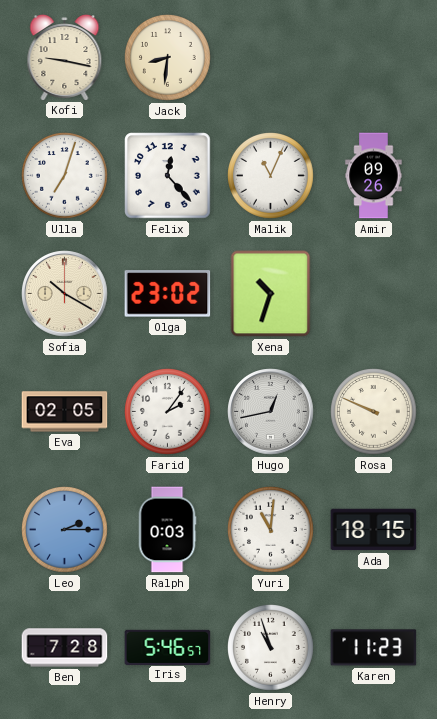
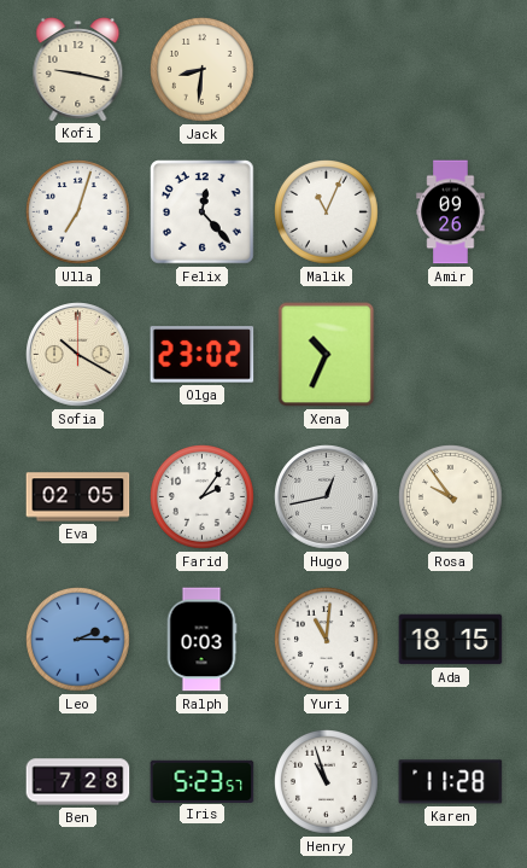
Xena: 10:33 -> 10:34 (327, 355)
Rosa: 9:49 -> 9:54 (451, 497)
Iris: 5:46 -> 5:23 (203, 781)
Karen: 11:23 -> 11:28 (451, 782)
